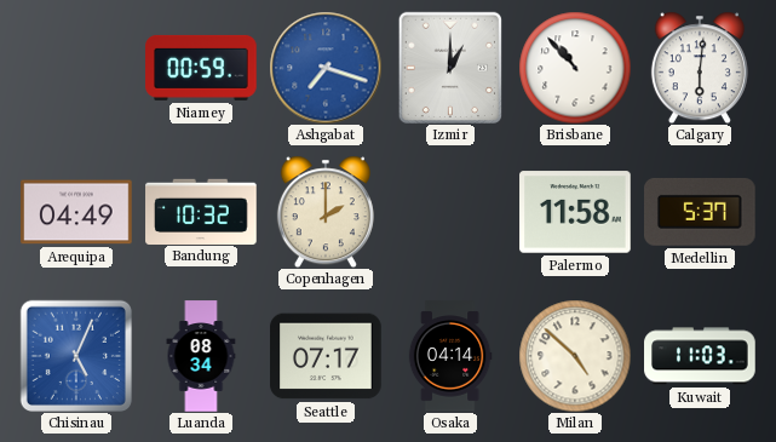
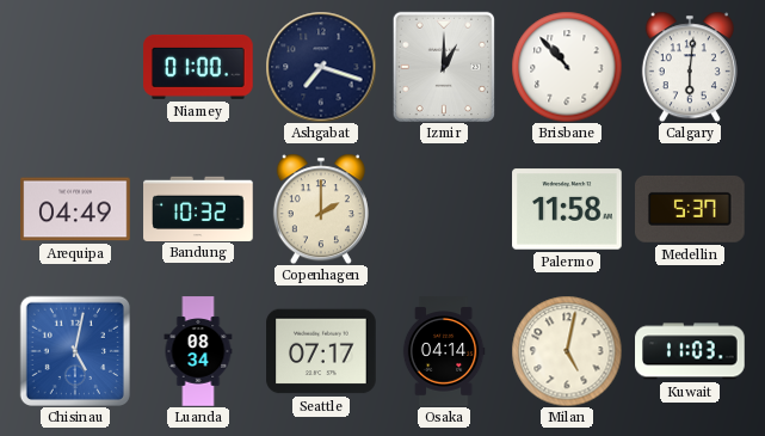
Niamey: 00:59 -> 01:00 (198, 67)
Ashgabat dial: blue -> navy (321, 67)
Chisinau: 5:04 -> 5:02 (75, 351)
Milan: 4:52 -> 5:02 (567, 351)
